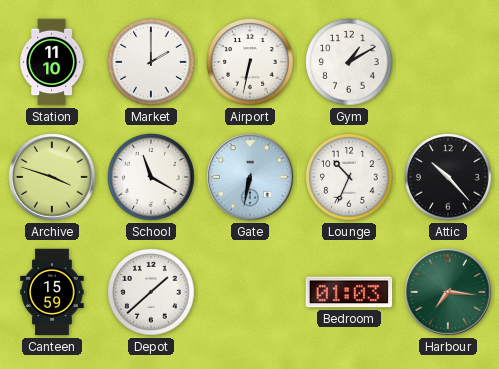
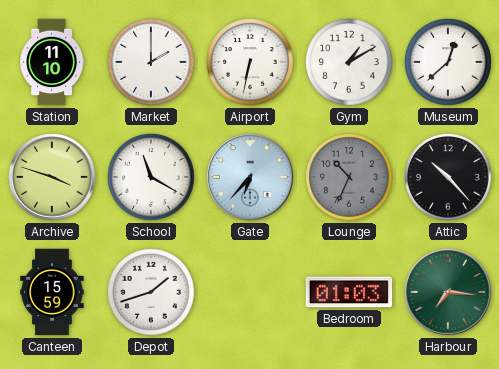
Museum: none -> 12:38 (448, 62)
Gate: 6:32 -> 6:37 (250, 177)
Lounge dial: white -> grey (349, 177)
Depot: 1:38 -> 1:42 (151, 292)
